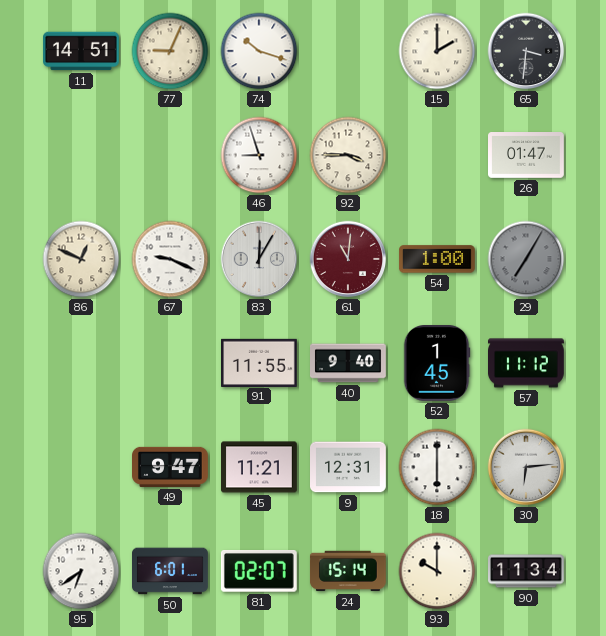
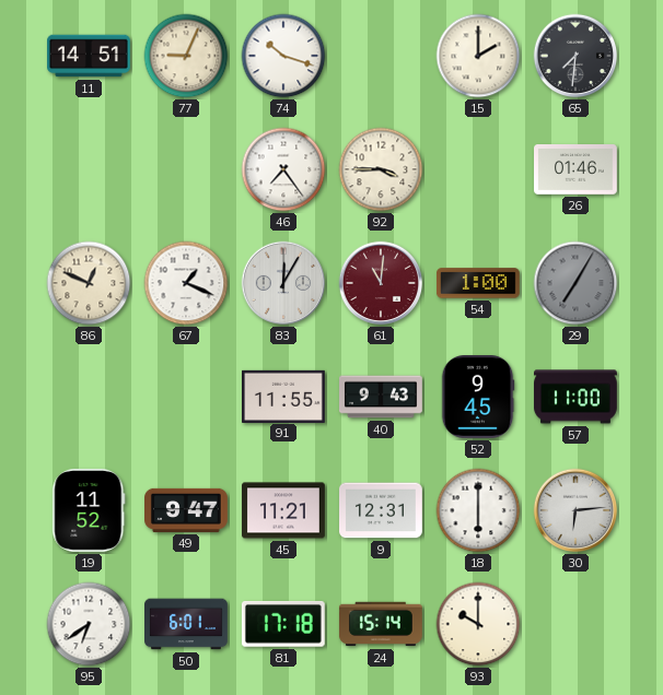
65: 3:31 -> 7:31 (575, 56)
46: 8:57 -> 7:24 (283, 169)
26: 01:47 -> 01:46 (577, 170)
67: 9:19 -> 1:19 (186, 283)
40: 9:40 -> 9:43 (382, 397)
52: 1:45 -> 9:45 (478, 398)
57: 11:12 -> 11:00 (577, 397)
19: none -> 11:52 (89, 510)
81: 02:07 -> 17:18 (283, 625)
90: 11:34 -> none (526, 571)
